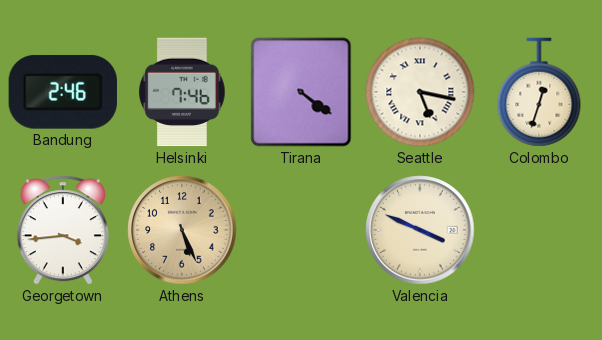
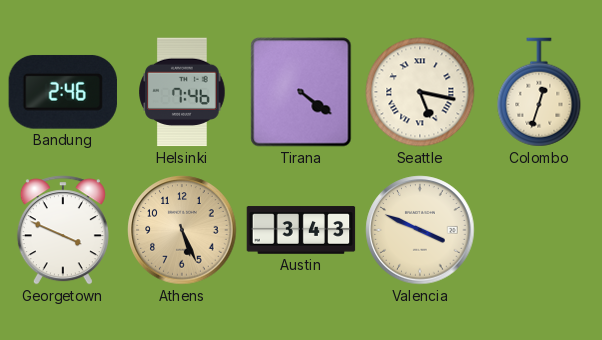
Georgetown: 3:44 -> 3:49 (63, 230)
Austin: none -> 3:43 (301, 230)
